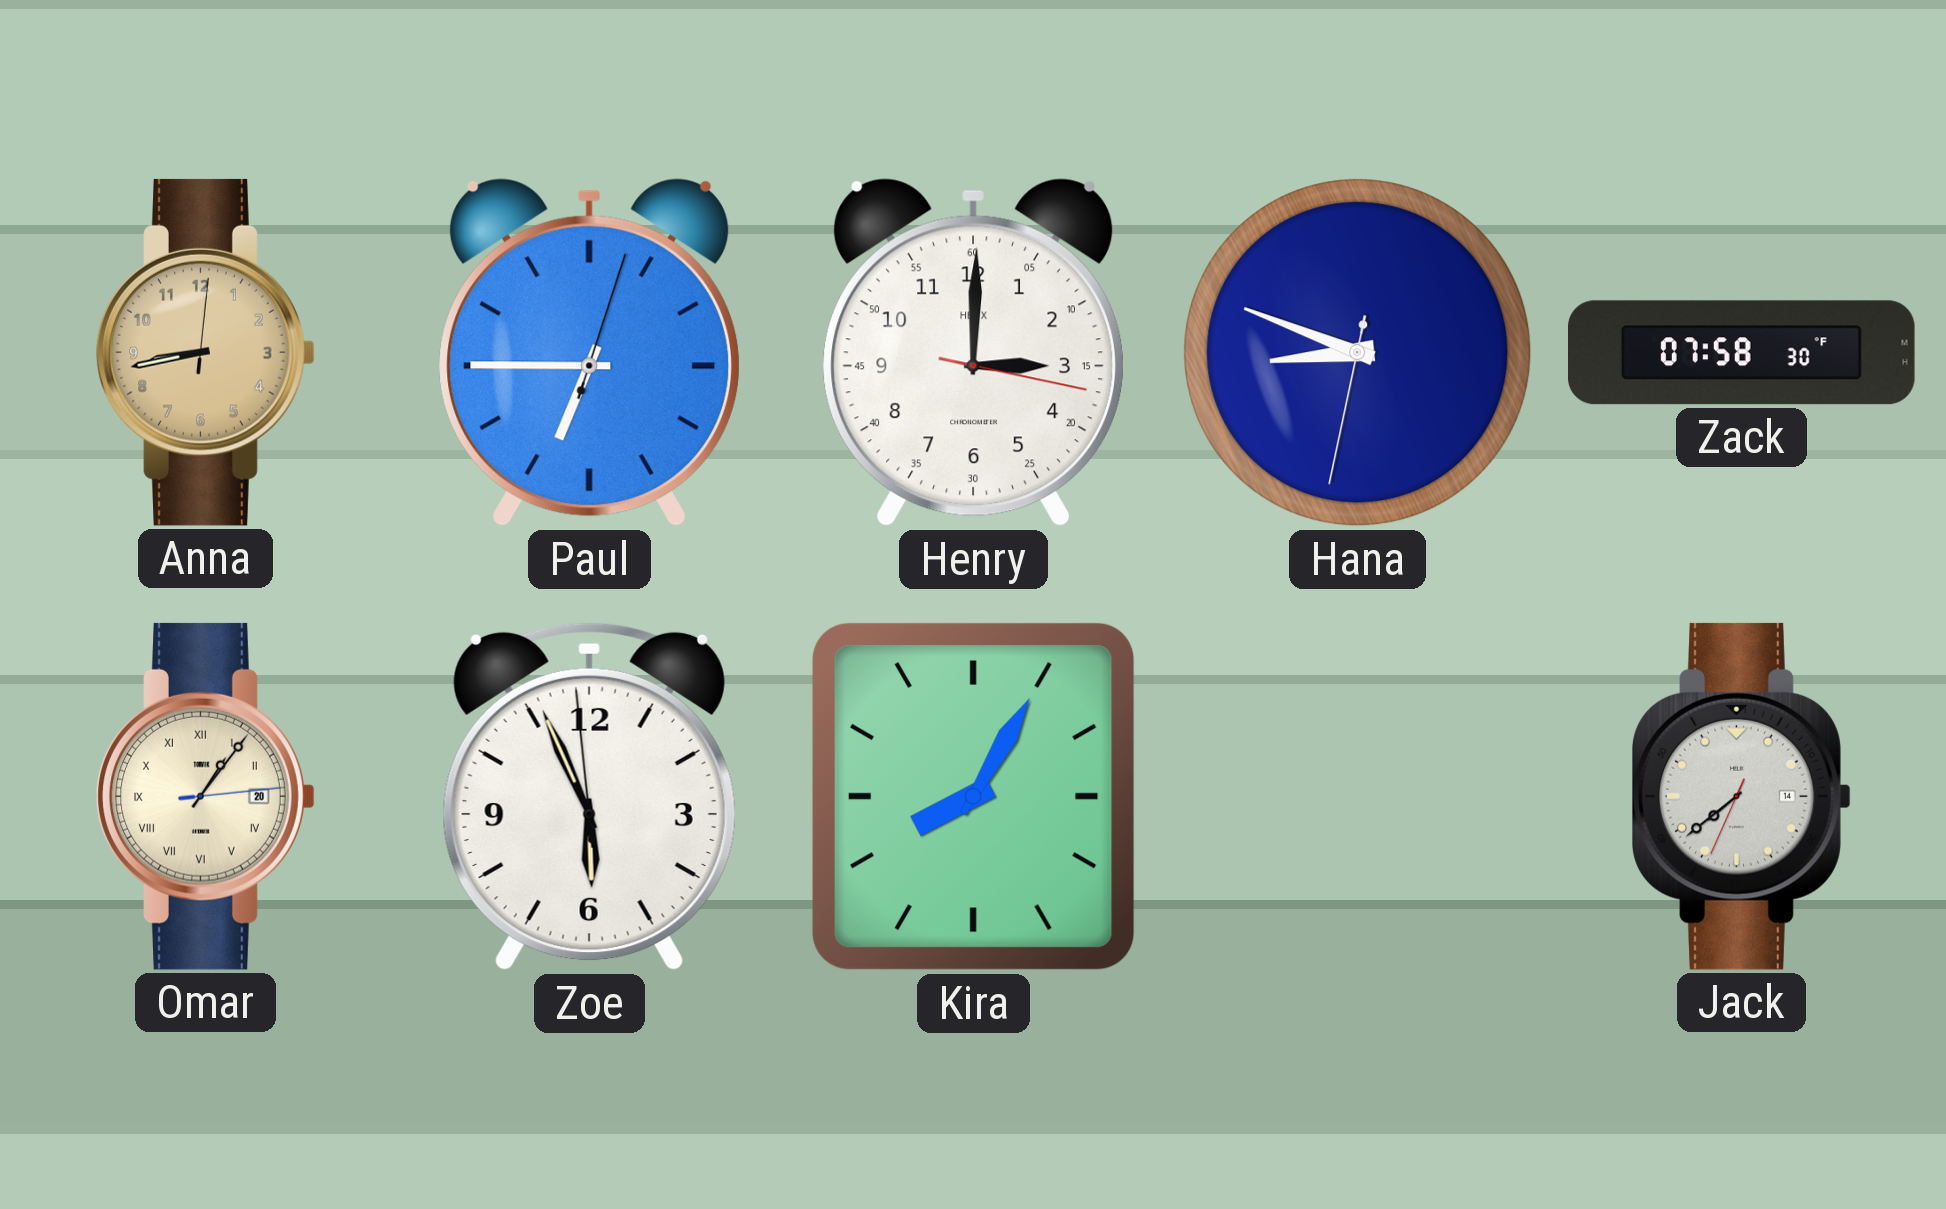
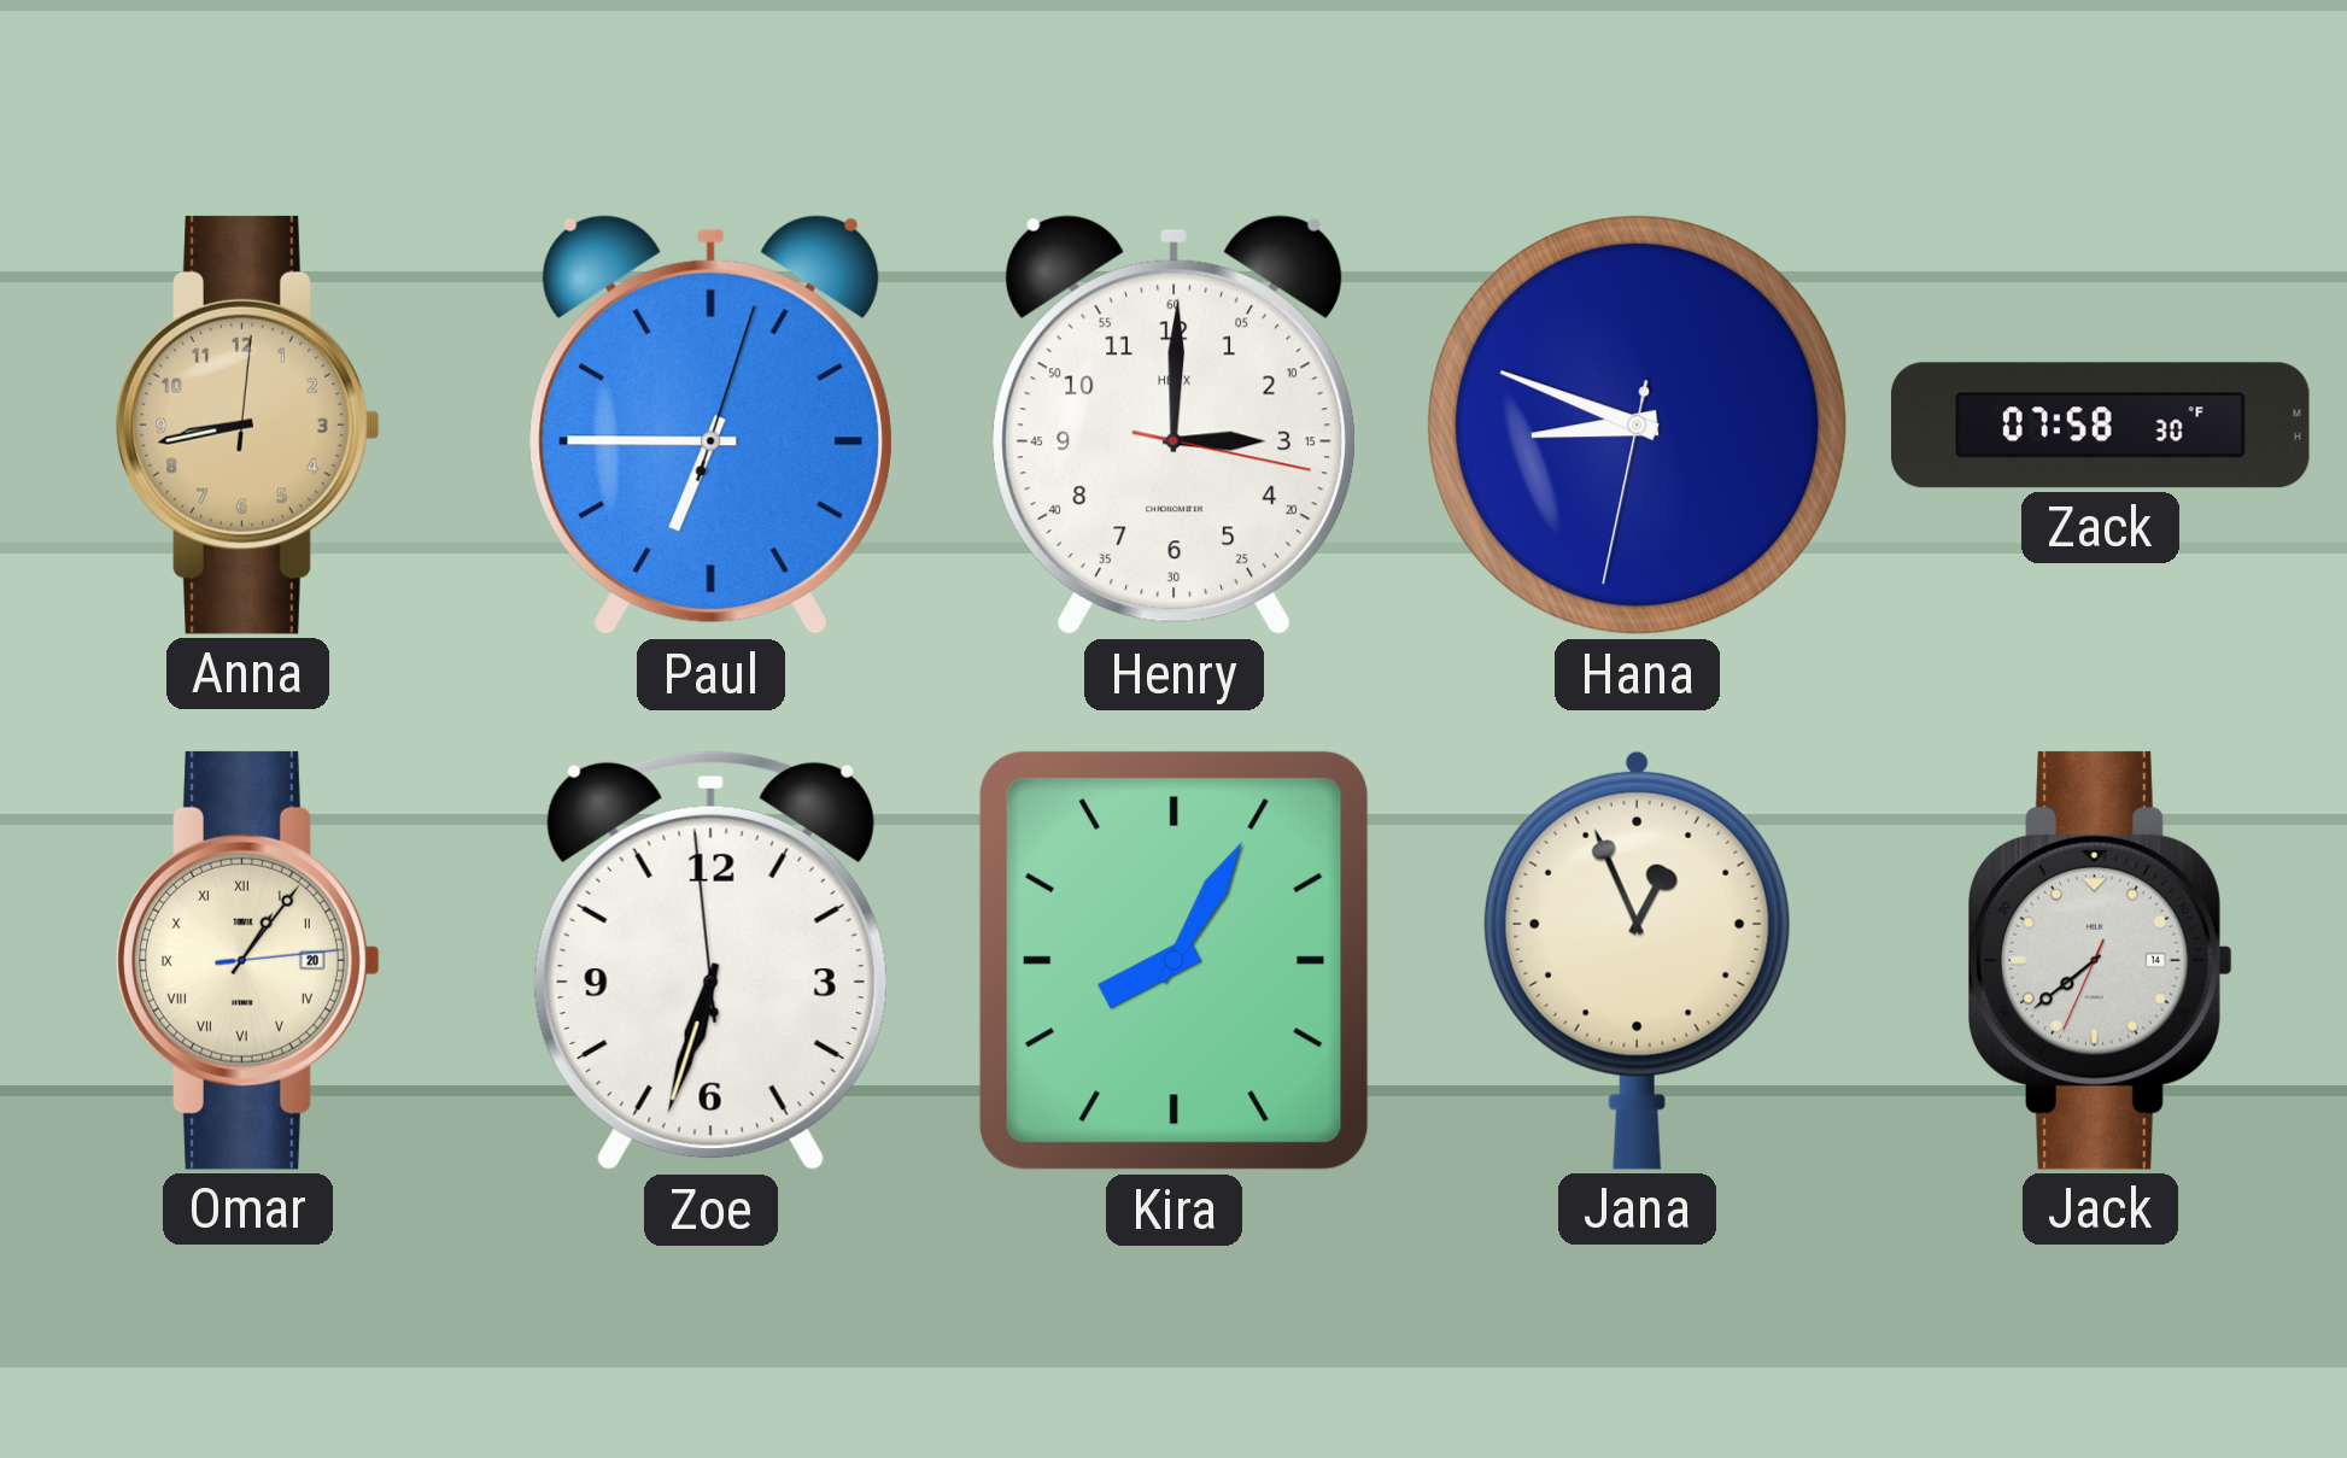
Zoe: 5:55 -> 6:32 (710, 960)
Jana: none -> 12:56 (1637, 960)
